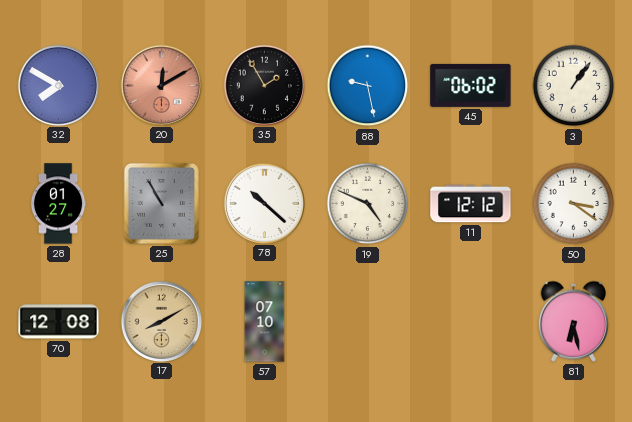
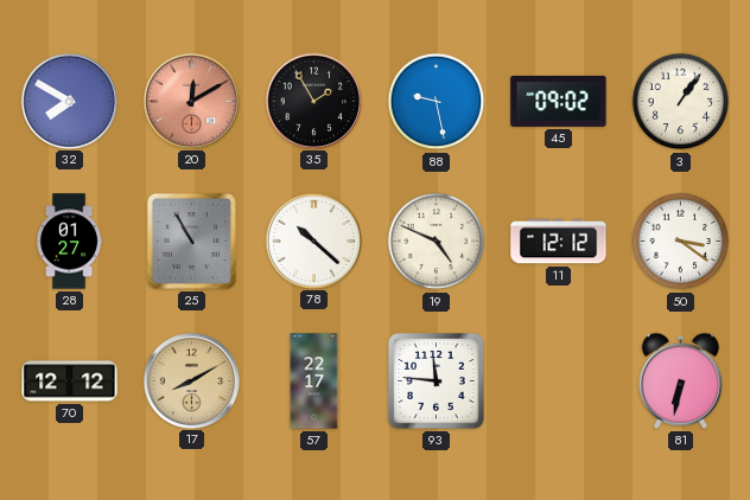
45: 06:02 -> 09:02 (559, 101)
70: 12:08 -> 12:12 (70, 382)
57: 07:10 -> 22:17 (314, 382)
93: none -> 11:46 (437, 382)
81: 6:28 -> 6:32 (680, 380)
